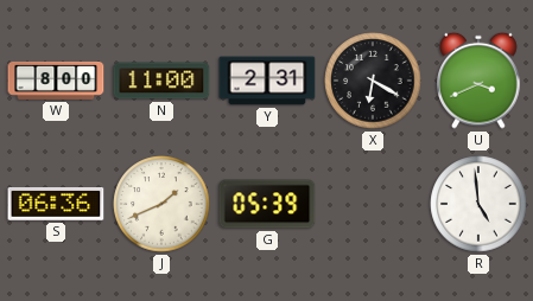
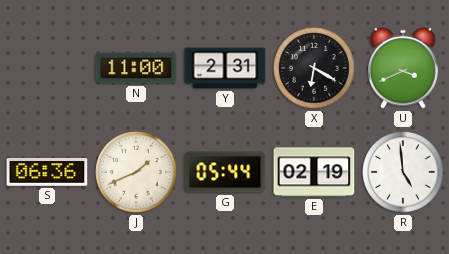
W: 8:00 -> none (56, 81)
G: 05:39 -> 05:44 (225, 172)
E: none -> 02:19 (314, 172)
